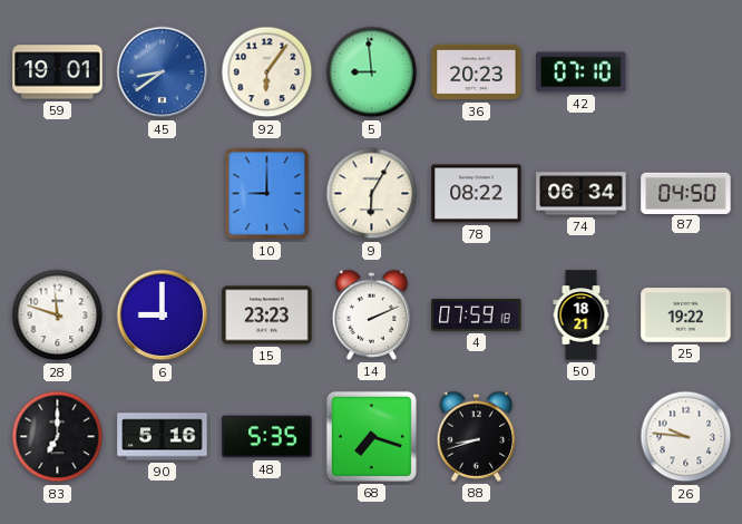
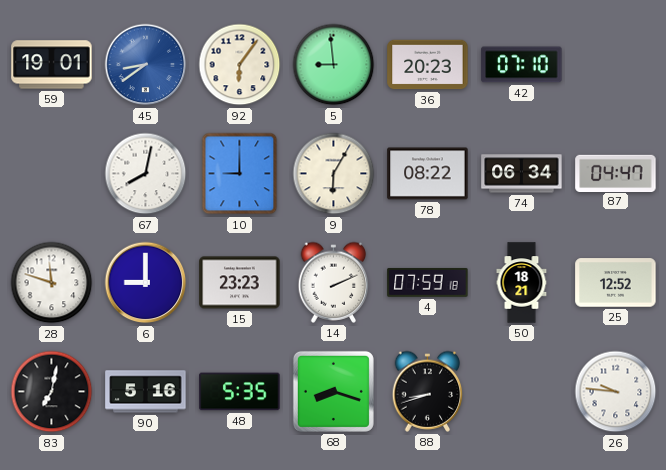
67: none -> 8:02 (146, 174)
87: 04:50 -> 04:47 (616, 173)
25: 19:22 -> 12:52 (616, 283)
83: 7:00 -> 7:02 (52, 392)
68: 7:18 -> 8:18 (333, 391)
